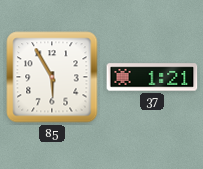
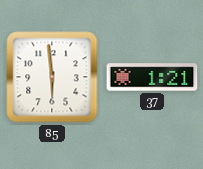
85: 5:55 -> 5:59 (52, 77)
